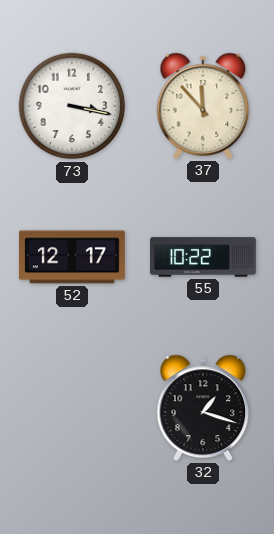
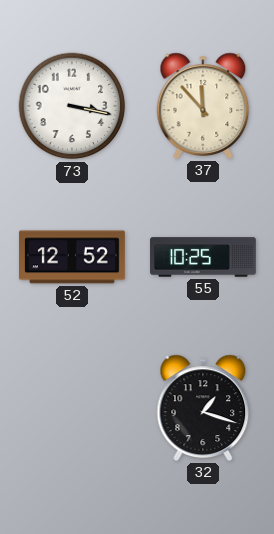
52: 12:17 -> 12:52 (73, 257)
55: 10:22 -> 10:25 (203, 257)
